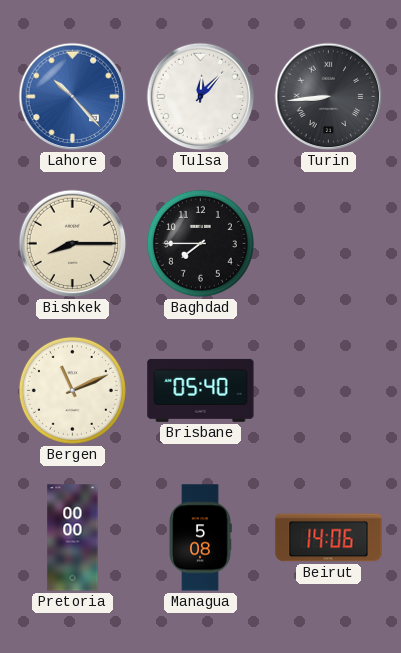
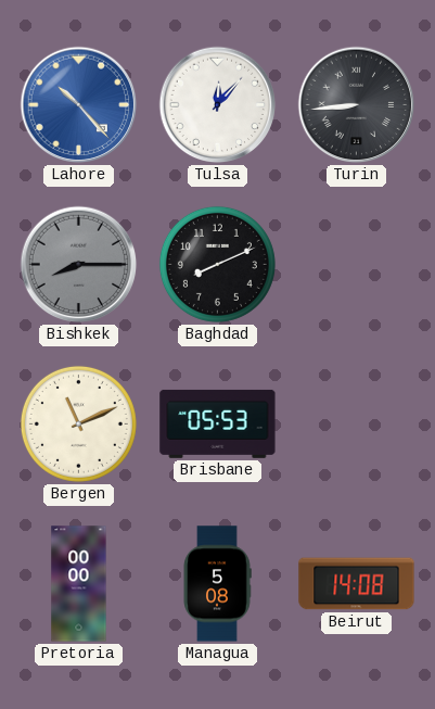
Bishkek dial: cream -> grey (79, 265)
Baghdad: 7:45 -> 8:11 (217, 264)
Brisbane: 05:40 -> 05:53 (218, 423)
Beirut: 14:06 -> 14:08 (357, 584)
